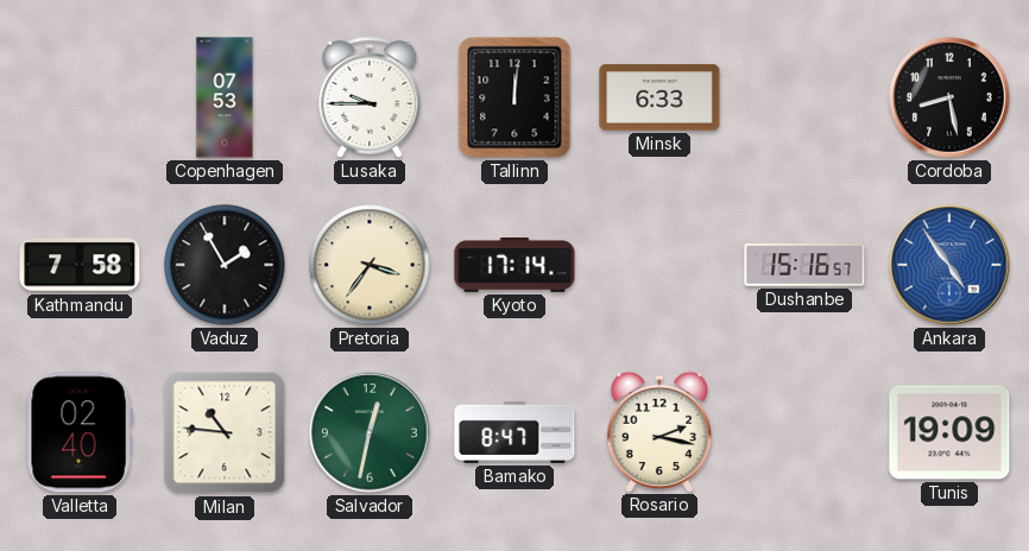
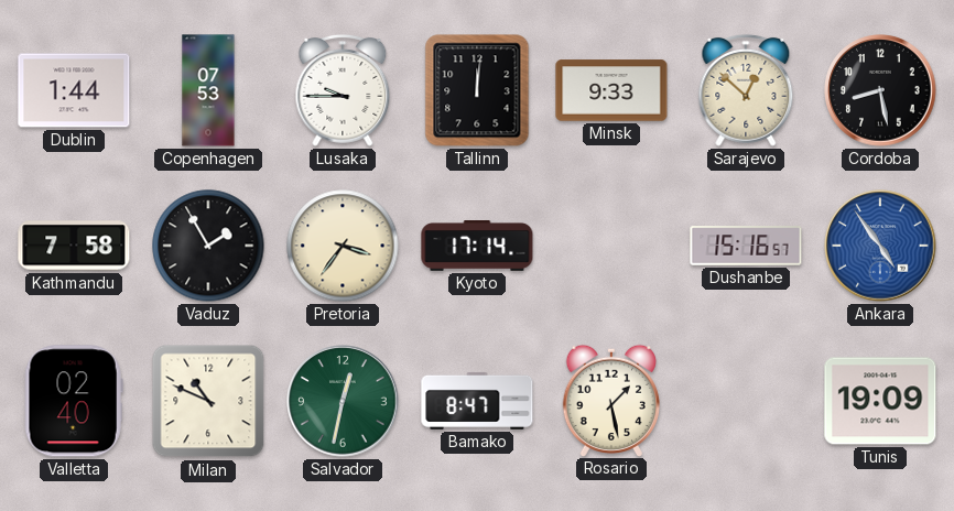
Dublin: none -> 1:44 (74, 90)
Minsk: 6:33 -> 9:33 (611, 90)
Sarajevo: none -> 12:52 (746, 90)
Milan: 10:46 -> 10:49 (208, 401)
Rosario: 2:17 -> 1:28 (610, 400)
